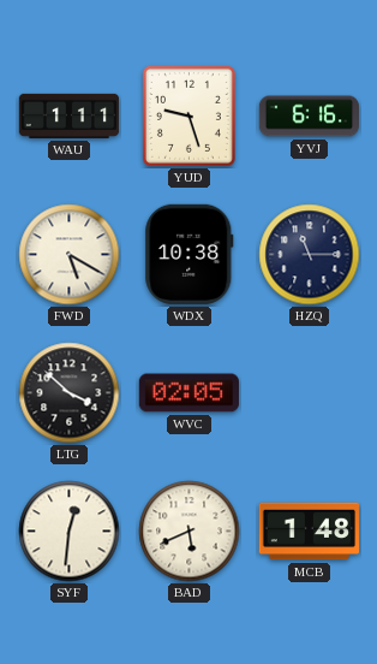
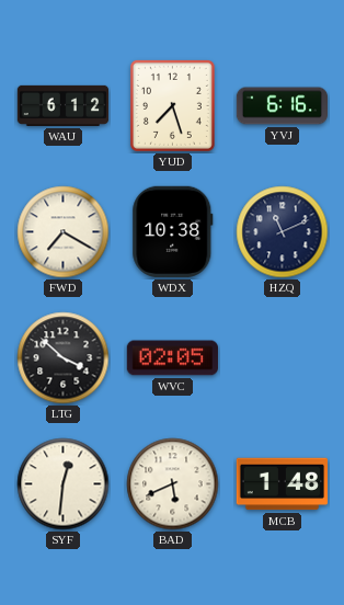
WAU: 1:11 -> 6:12 (64, 105)
YUD: 9:27 -> 7:27 (172, 105)
FWD: 5:20 -> 7:20 (64, 232)
HZQ: 11:15 -> 11:11 (283, 232)
